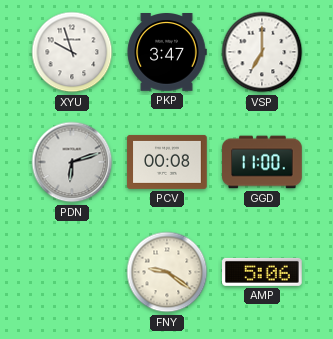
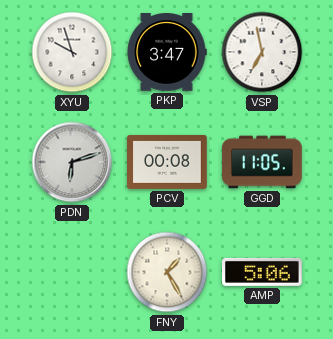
VSP: 7:00 -> 6:58 (262, 52)
GGD: 11:00 -> 11:05 (262, 162)
FNY: 9:21 -> 1:25 (167, 272)
